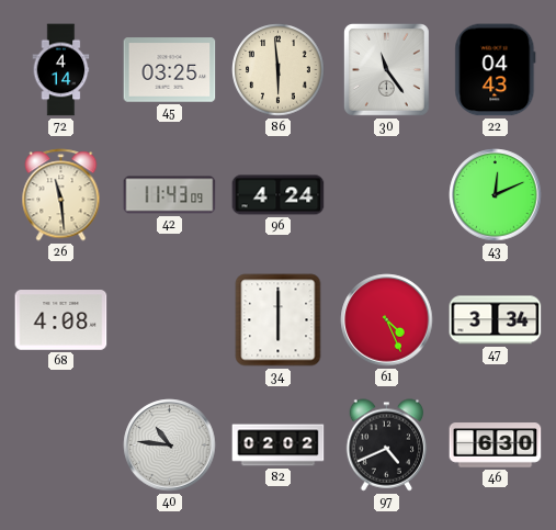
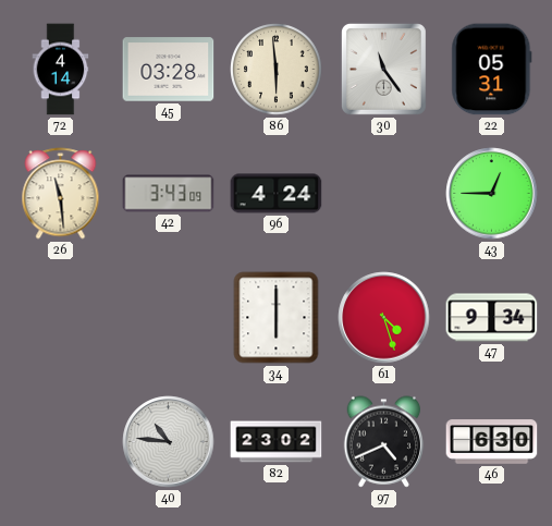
45: 03:25 -> 03:28 (169, 70)
22: 04:43 -> 05:31 (492, 70)
42: 11:43 -> 3:43 (169, 194)
43: 12:11 -> 12:45 (492, 194)
68: 4:08 -> none (61, 320)
61: 4:26 -> 4:27 (384, 318)
47: 3:34 -> 9:34 (492, 318)
82: 02:02 -> 23:02 (277, 442)
